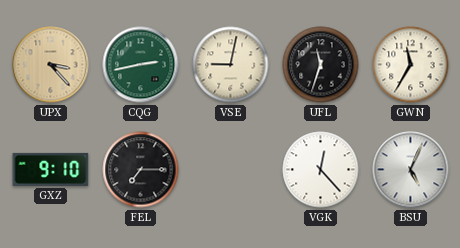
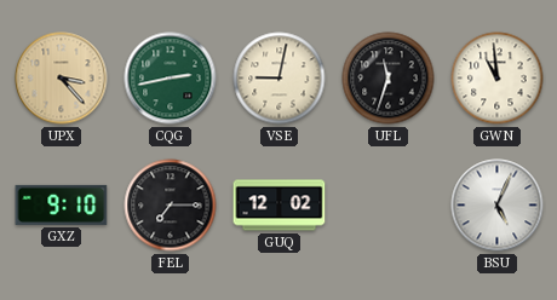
GWN: 11:35 -> 10:59 (498, 79)
GUQ: none -> 12:02 (280, 206)
VGK: 12:23 -> none (321, 170)
